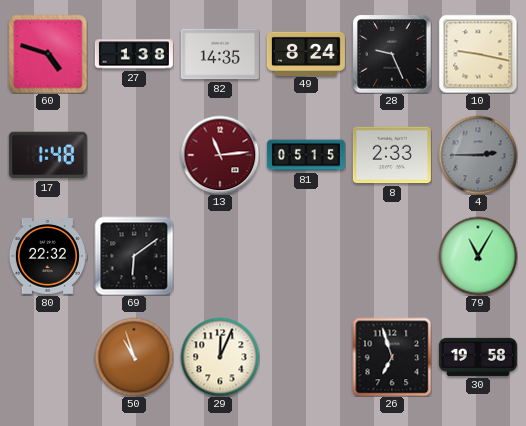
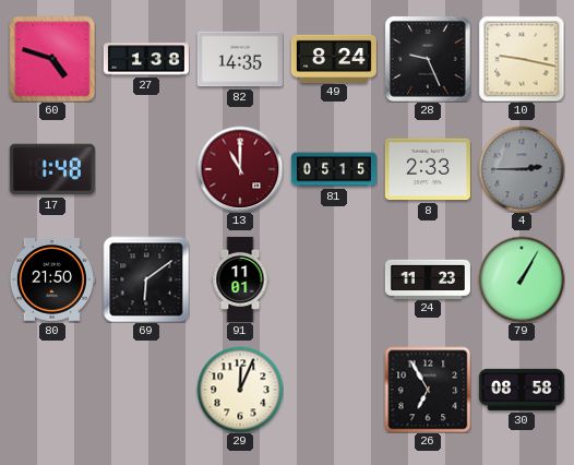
13: 11:14 -> 11:00 (240, 169)
80: 22:32 -> 21:50 (52, 281)
91: none -> 11:01 (240, 279)
24: none -> 11:23 (428, 278)
79: 11:05 -> 1:05 (522, 279)
50: 10:57 -> none (134, 357)
26: 6:57 -> 6:55 (428, 390)
30: 19:58 -> 08:58 (522, 390)
